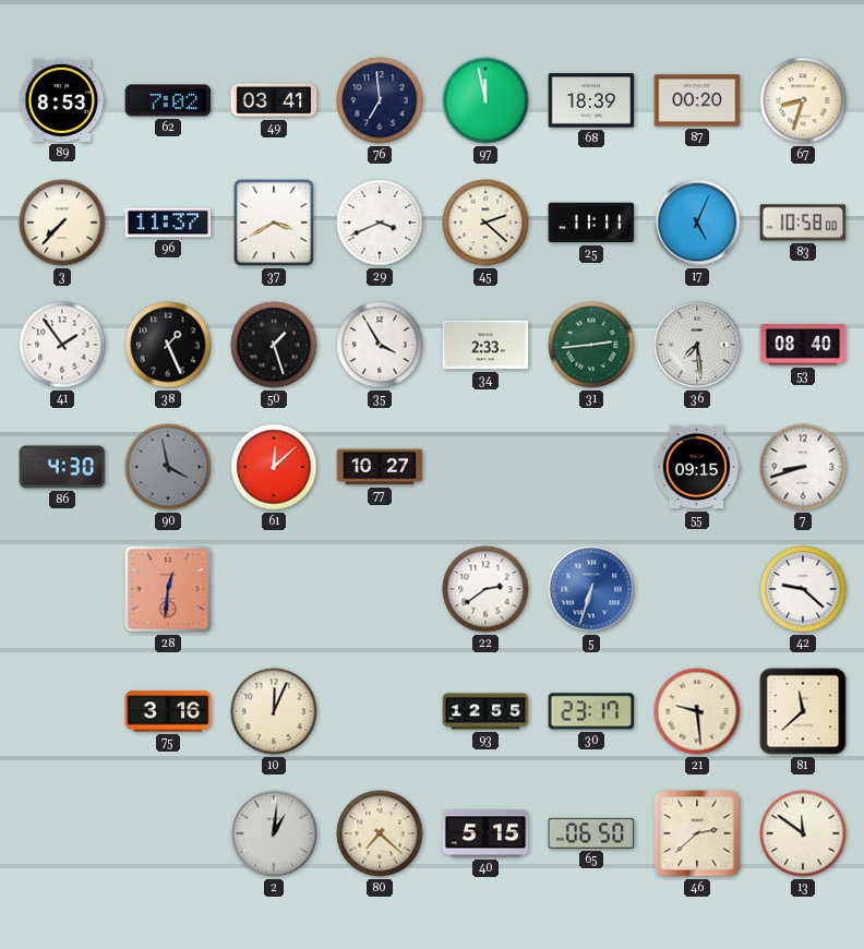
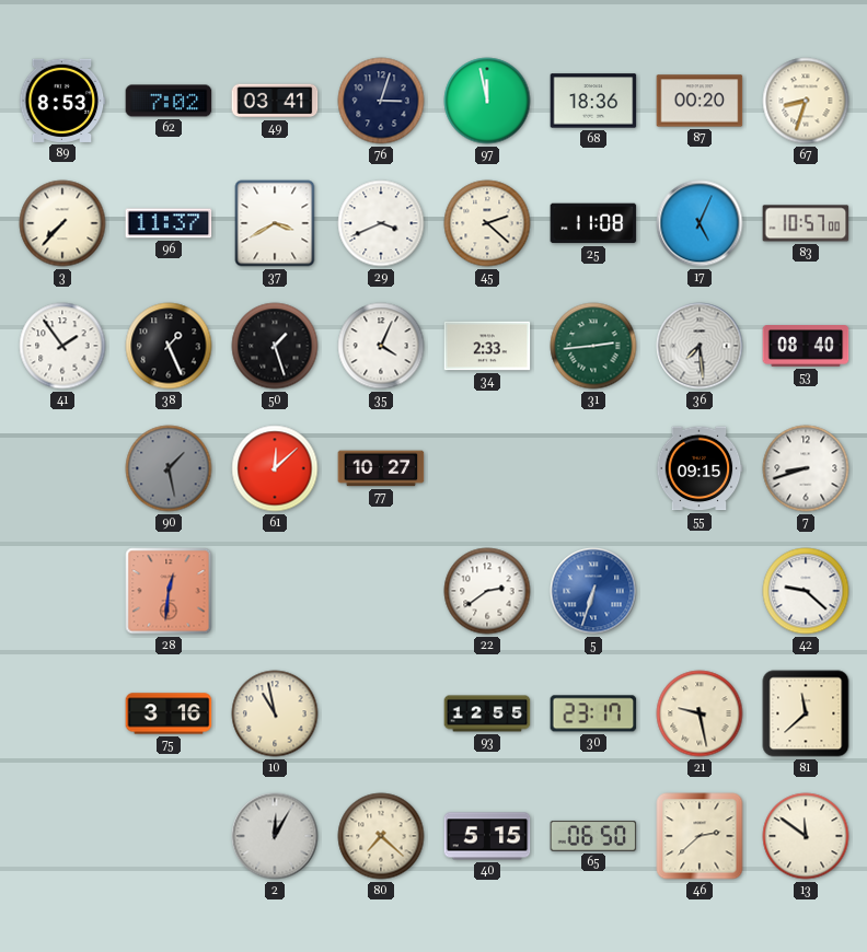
76: 6:59 -> 3:03 (381, 101)
68: 18:39 -> 18:36 (593, 101)
25: 11:11 -> 11:08 (593, 223)
83: 10:58 -> 10:57 (806, 223)
35: 3:55 -> 4:04 (381, 346)
86: 4:30 -> none (62, 467)
90: 3:58 -> 1:28 (169, 468)
10: 12:04 -> 10:58 (275, 713)
21: 9:29 -> 9:28 (700, 713)
2: 1:01 -> 12:05 (275, 836)
